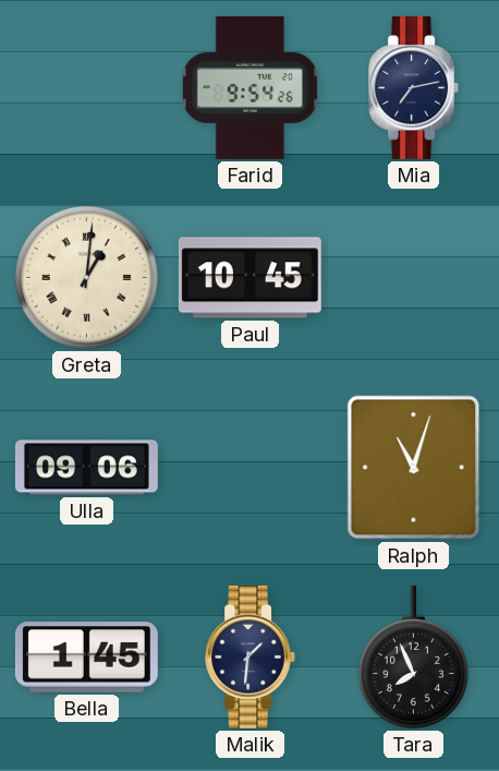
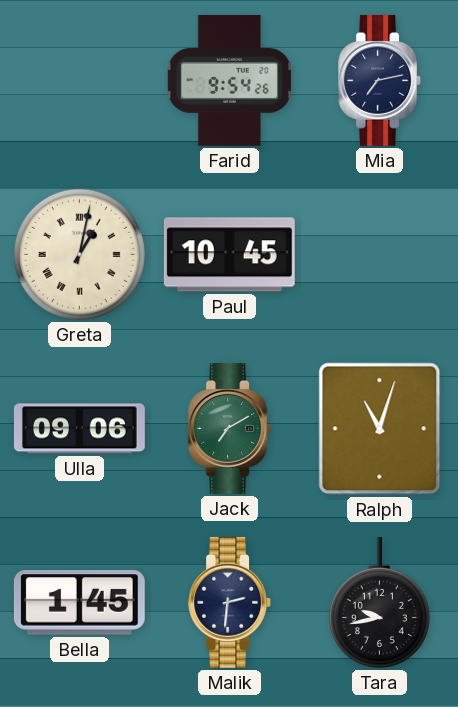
Greta: 1:01 -> 1:02 (79, 254)
Jack: none -> 7:10 (230, 428)
Malik: 1:31 -> 2:31 (230, 602)
Tara: 7:56 -> 9:43 (379, 602)
